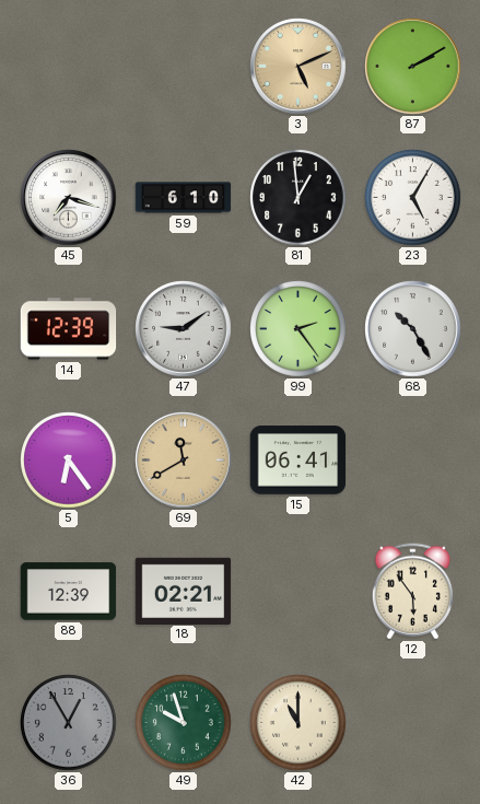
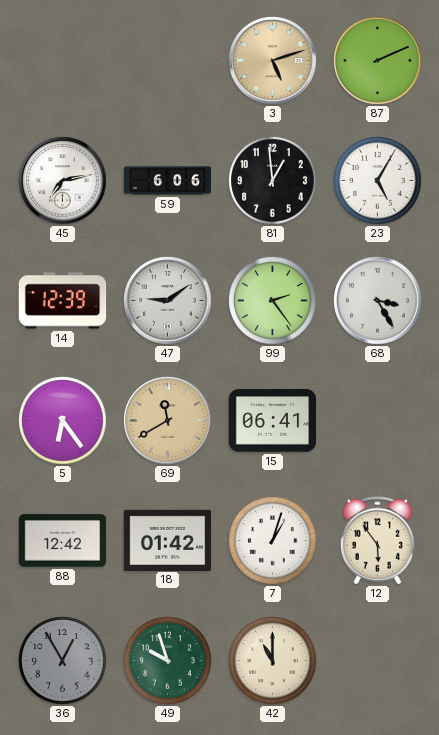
3: 5:11 -> 5:12 (273, 61)
87: 2:10 -> 2:11 (378, 61)
45: 7:18 -> 7:13 (63, 181)
59: 6:10 -> 6:06 (168, 181)
68: 10:25 -> 3:25 (378, 301)
88: 12:39 -> 12:42 (63, 541)
18: 02:21 -> 01:42 (168, 540)
7: none -> 1:03 (273, 541)
